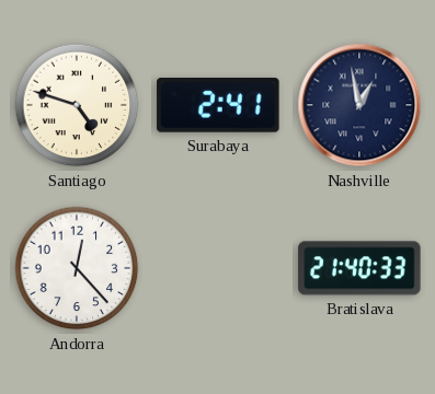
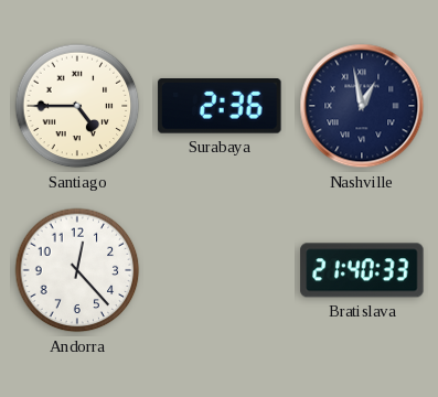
Santiago: 4:48 -> 4:45 (77, 106)
Surabaya: 2:41 -> 2:36 (220, 107)
